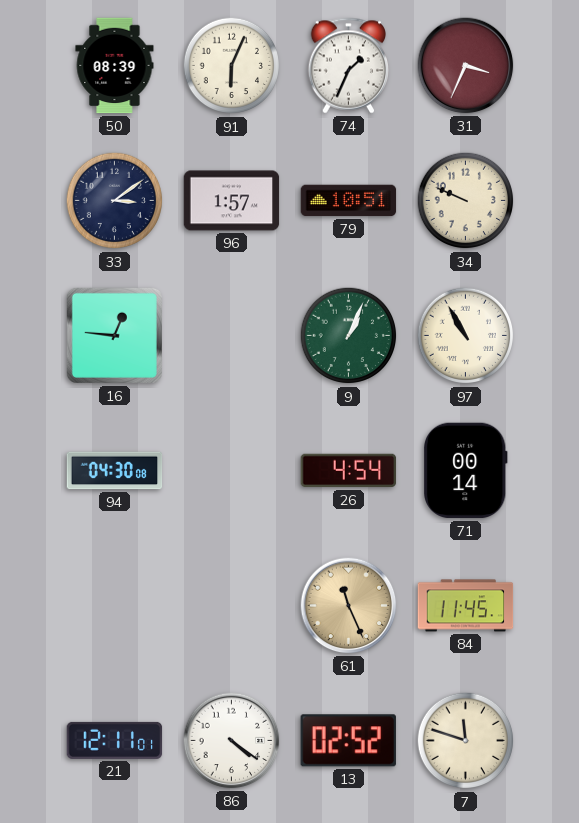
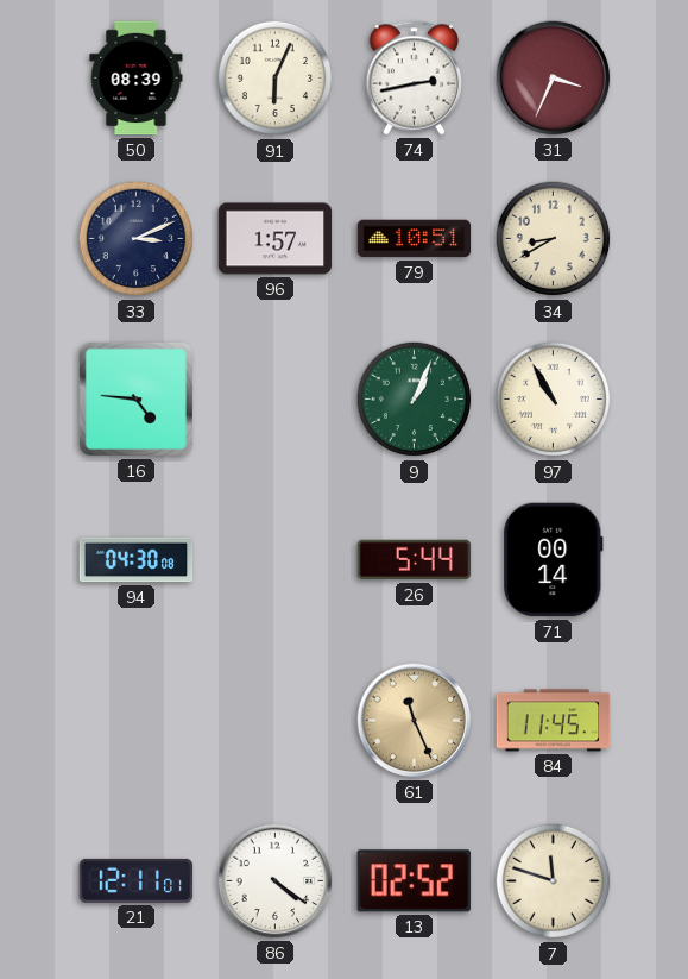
74: 1:34 -> 2:43 (415, 79)
33: 3:09 -> 3:11 (137, 239)
34: 9:49 -> 8:40 (554, 239)
16: 12:46 -> 4:46 (135, 398)
26: 4:54 -> 5:44 (415, 560)
